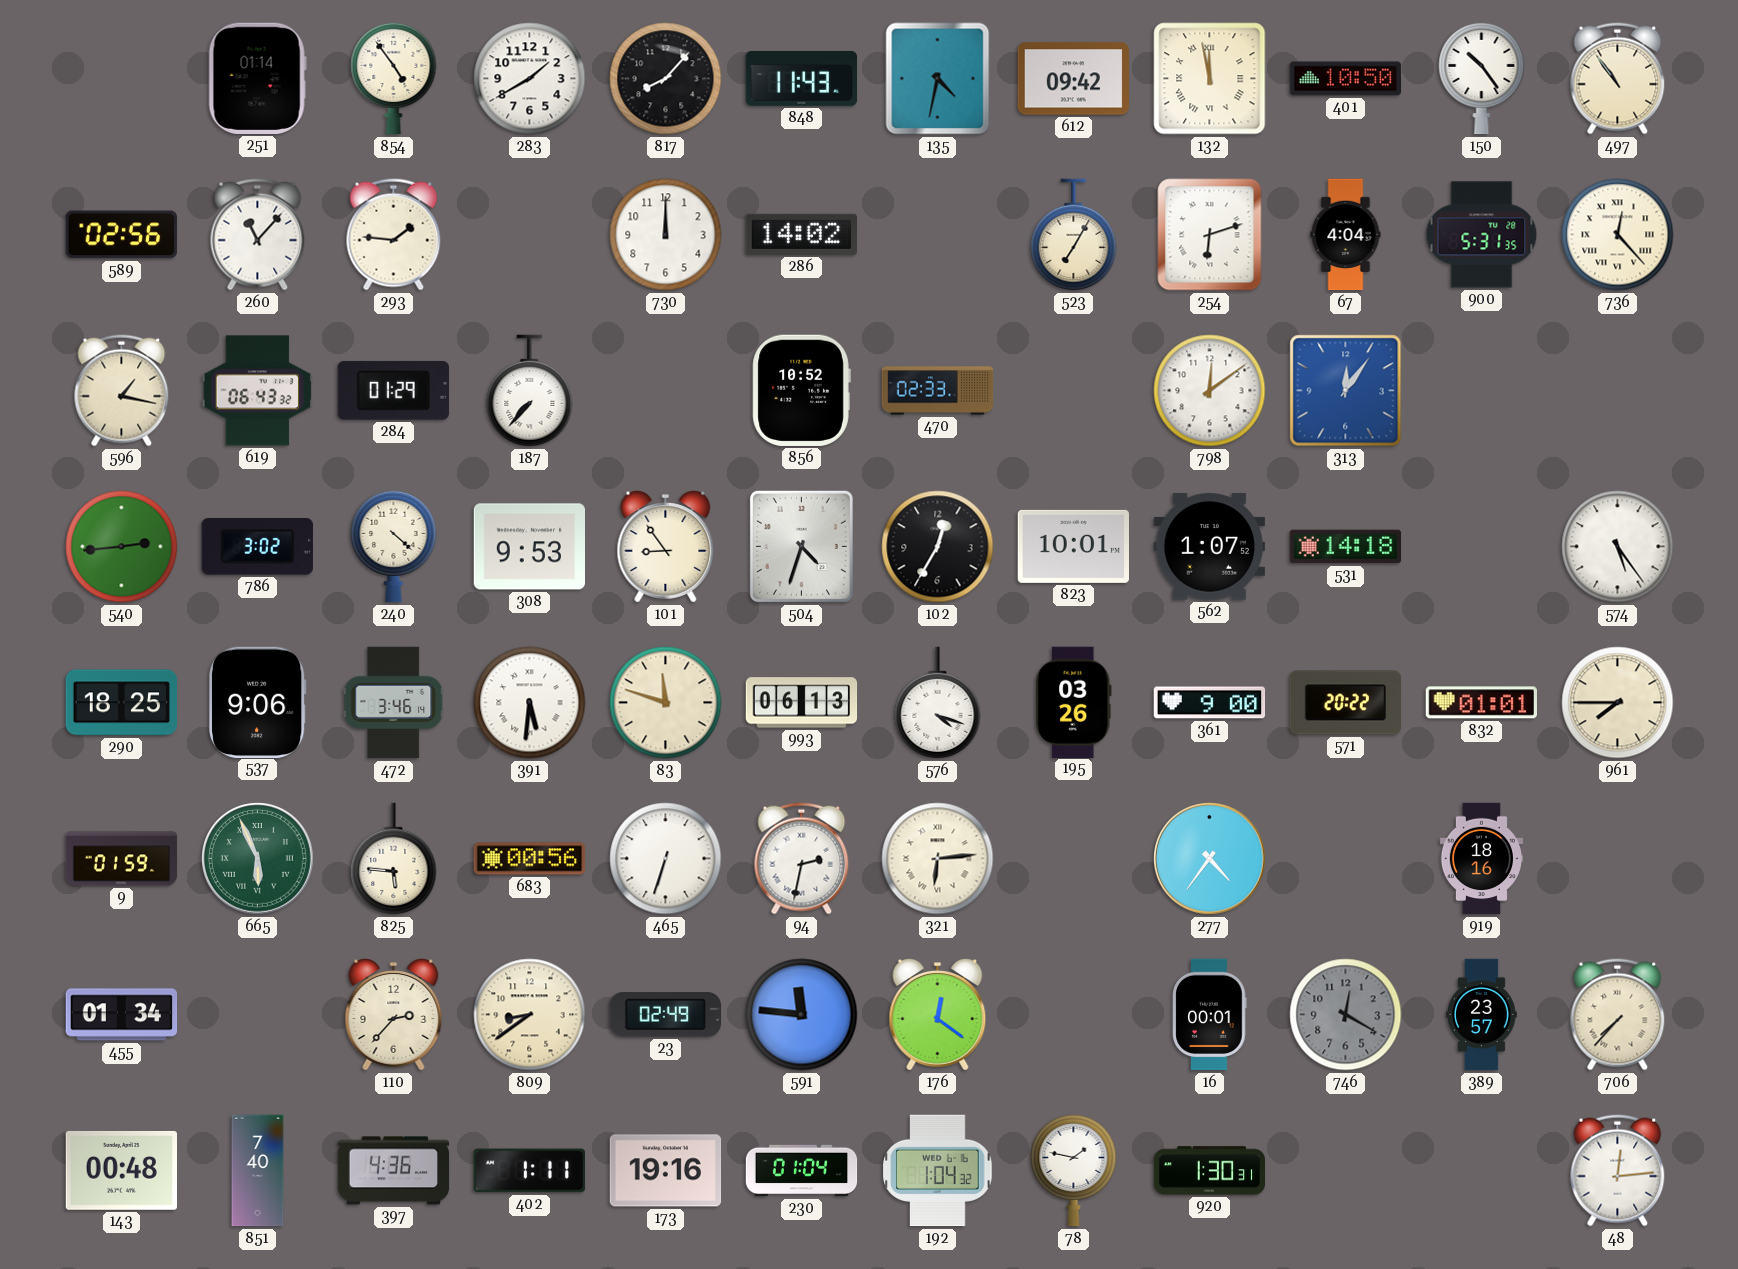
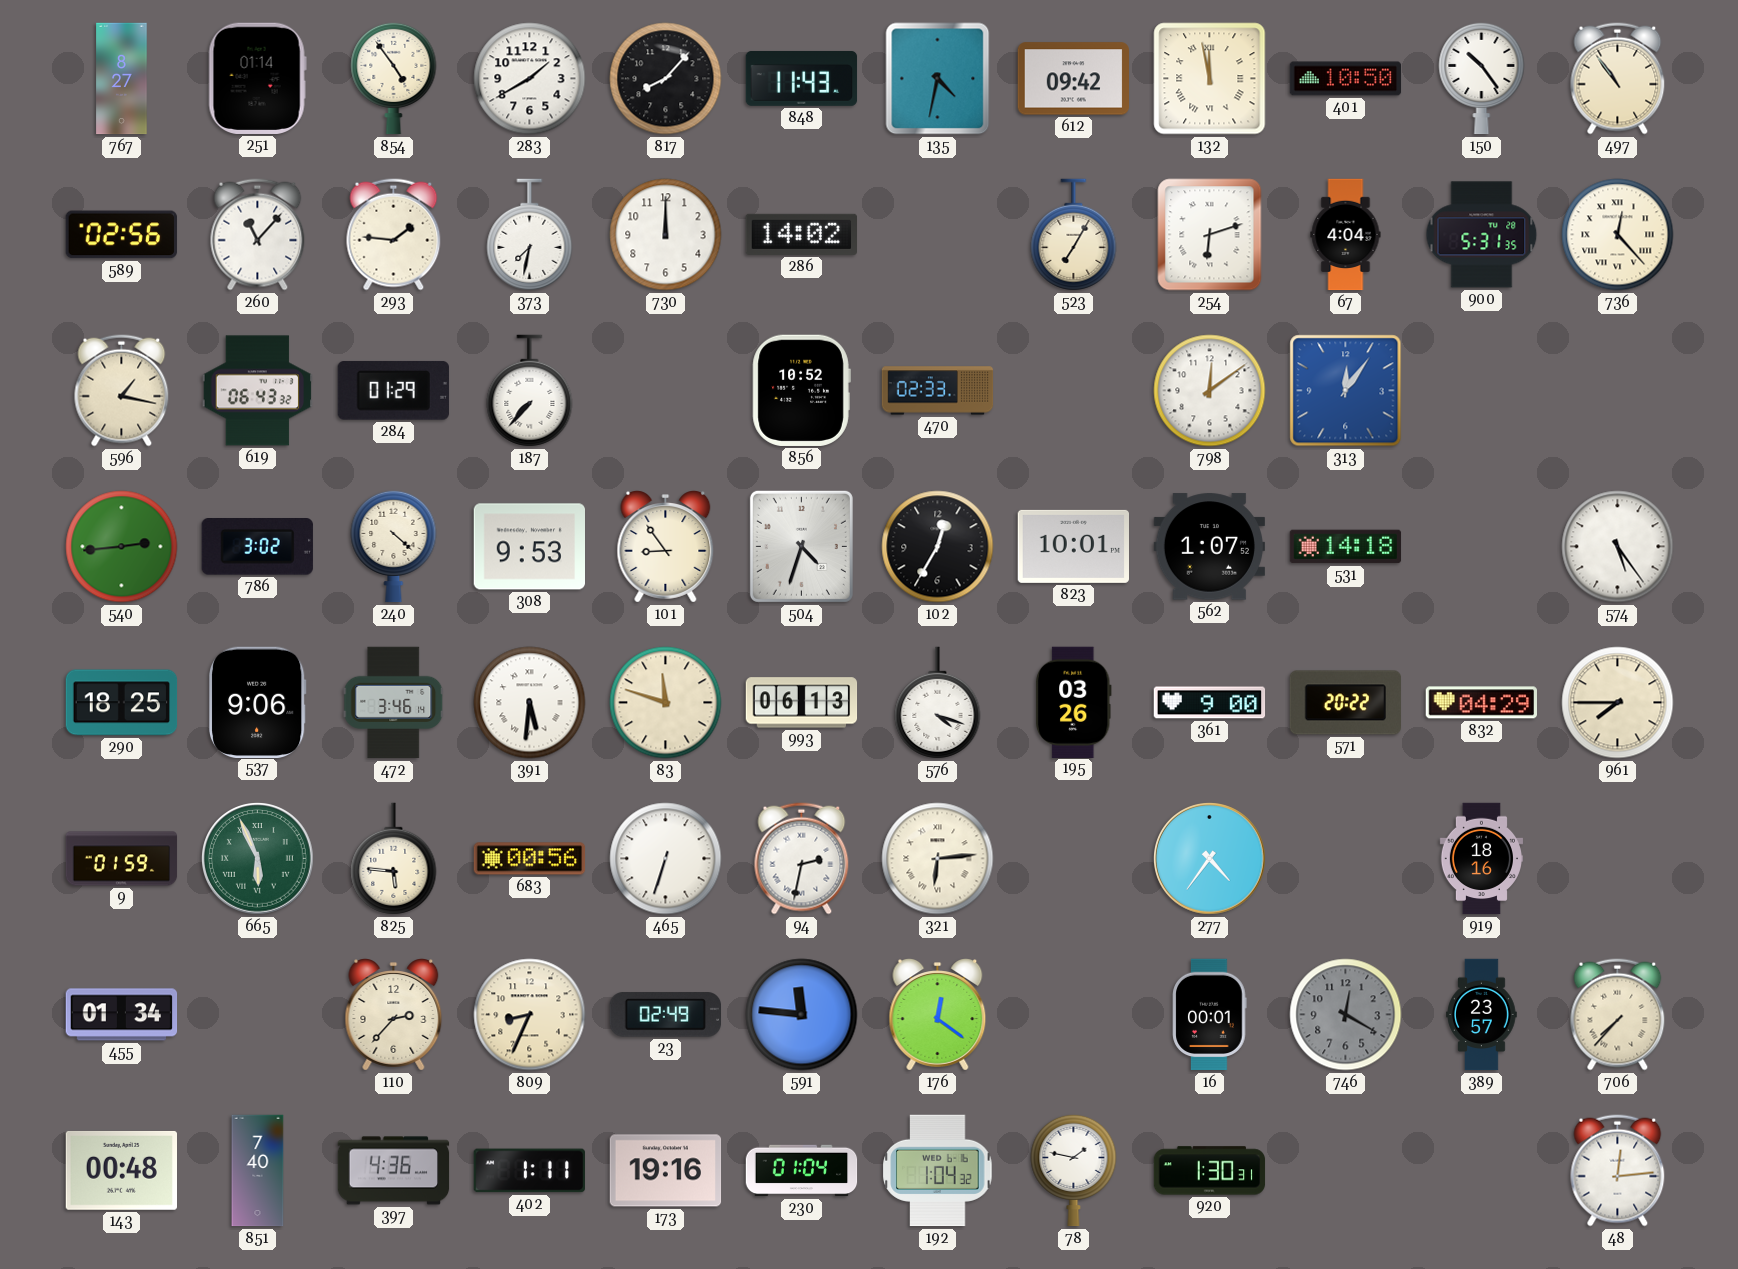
767: none -> 8:27 (122, 79)
373: none -> 7:32 (530, 235)
832: 01:01 -> 04:29 (1481, 703)
809: 8:39 -> 8:34 (530, 1015)
